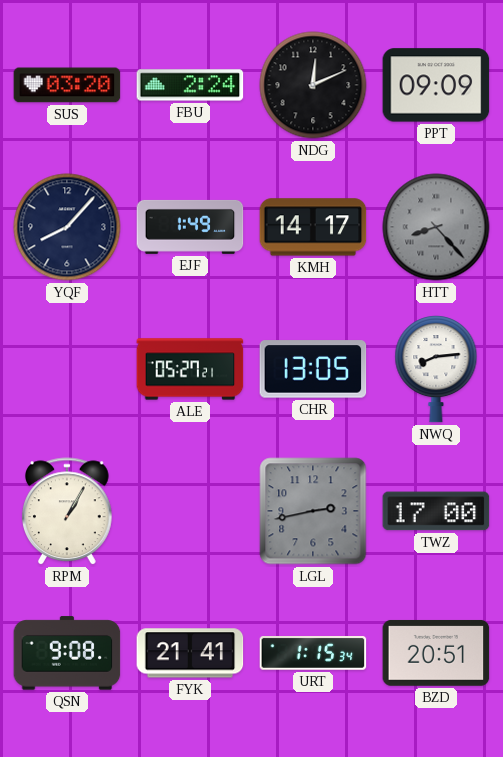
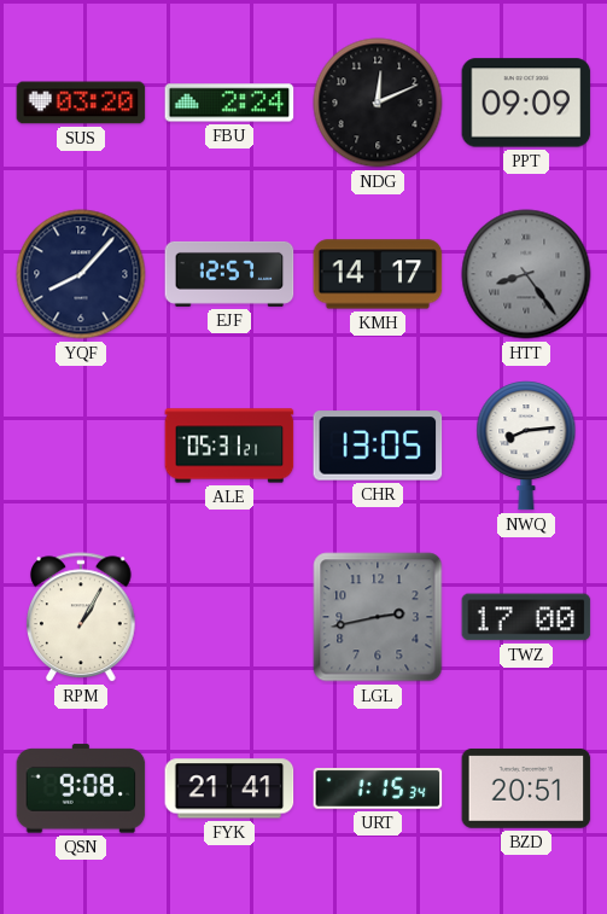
EJF: 1:49 -> 12:57 (229, 274)
HTT: 8:23 -> 8:24 (526, 274)
ALE: 05:27 -> 05:31 (229, 446)
